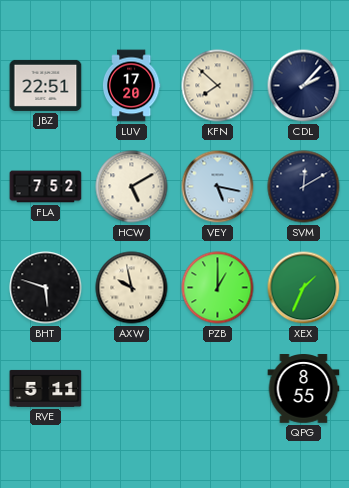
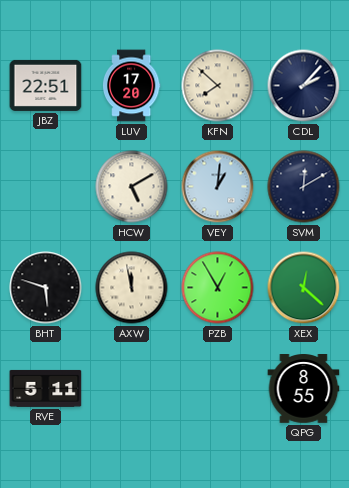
FLA: 7:52 -> none (46, 187)
VEY: 5:17 -> 1:01 (218, 187)
AXW: 9:58 -> 11:58 (132, 288)
PZB: 1:00 -> 12:55 (218, 288)
XEX: 1:34 -> 12:22 (304, 288)
